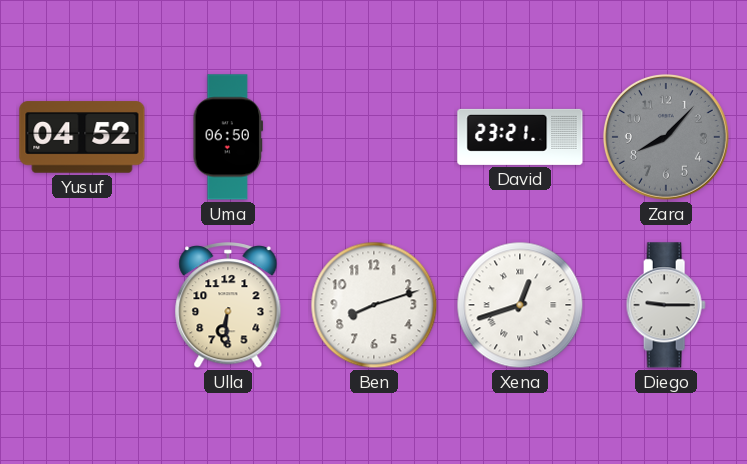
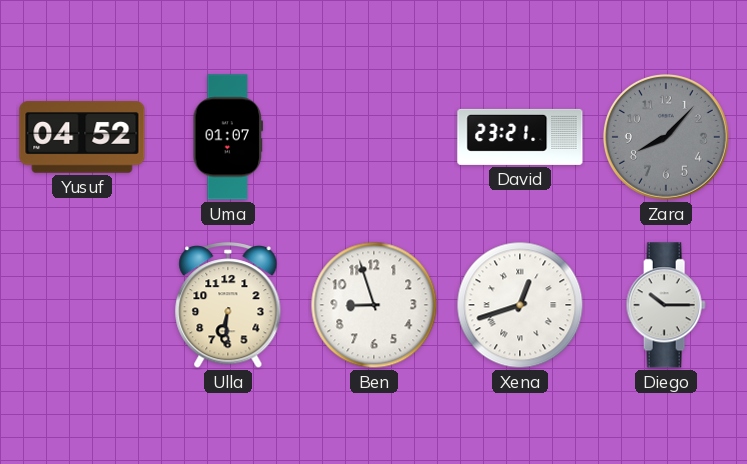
Uma: 06:50 -> 01:07 (228, 137)
Ben: 8:12 -> 8:57 (374, 305)
Diego: 9:15 -> 10:15 (666, 305)
